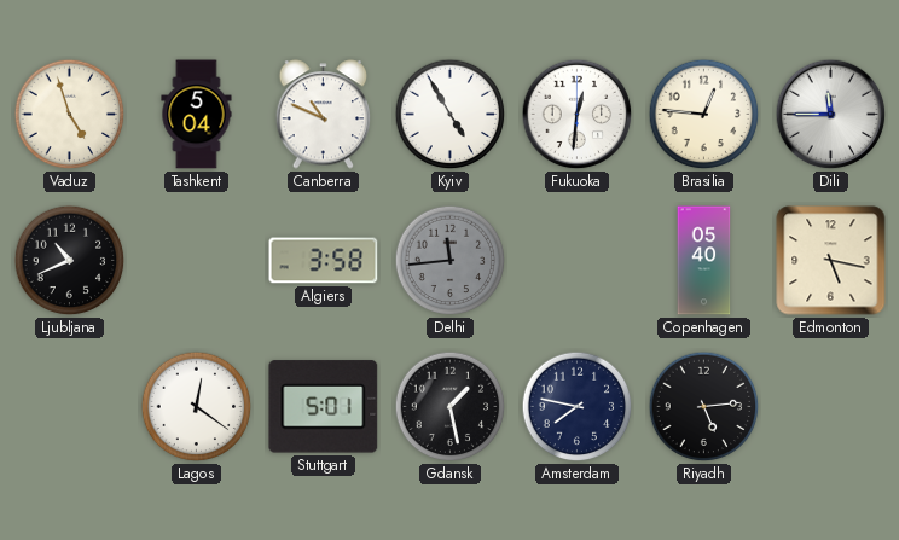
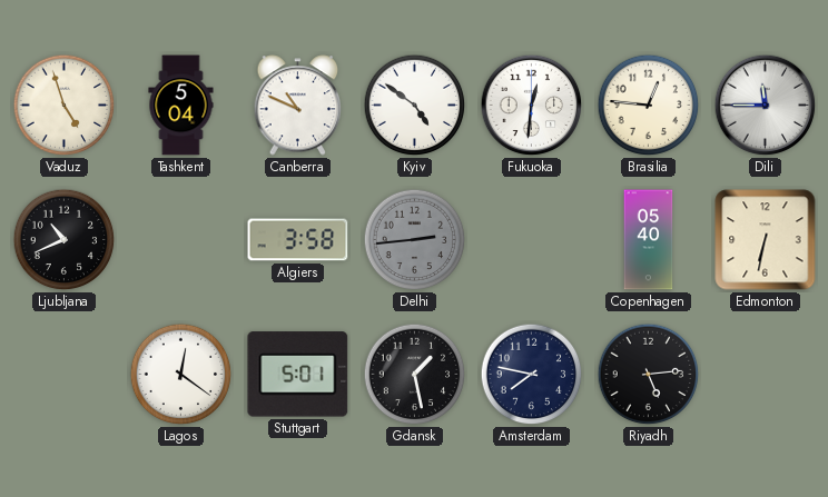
Kyiv: 4:55 -> 4:51 (415, 106)
Delhi: 11:44 -> 2:44 (415, 240)
Edmonton: 5:17 -> 6:32 (766, 240)
